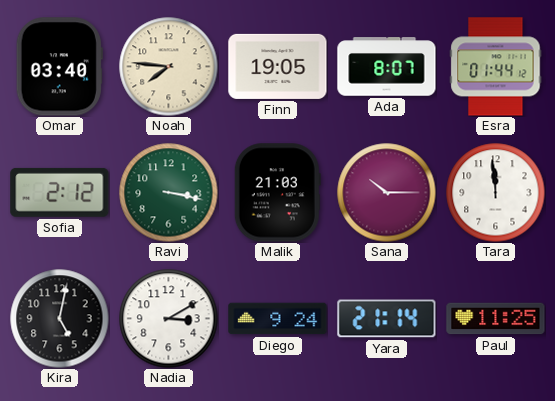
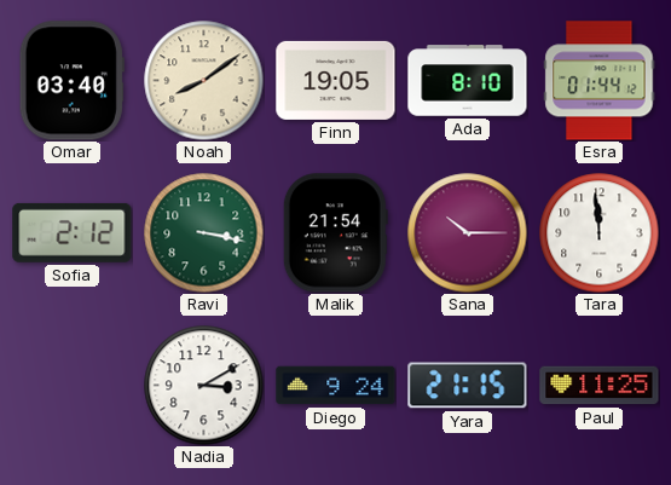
Noah: 7:46 -> 8:09 (204, 81)
Ada: 8:07 -> 8:10 (468, 81)
Malik: 21:03 -> 21:54 (335, 233)
Kira: 5:02 -> none (60, 319)
Yara: 21:14 -> 21:15 (468, 386)
